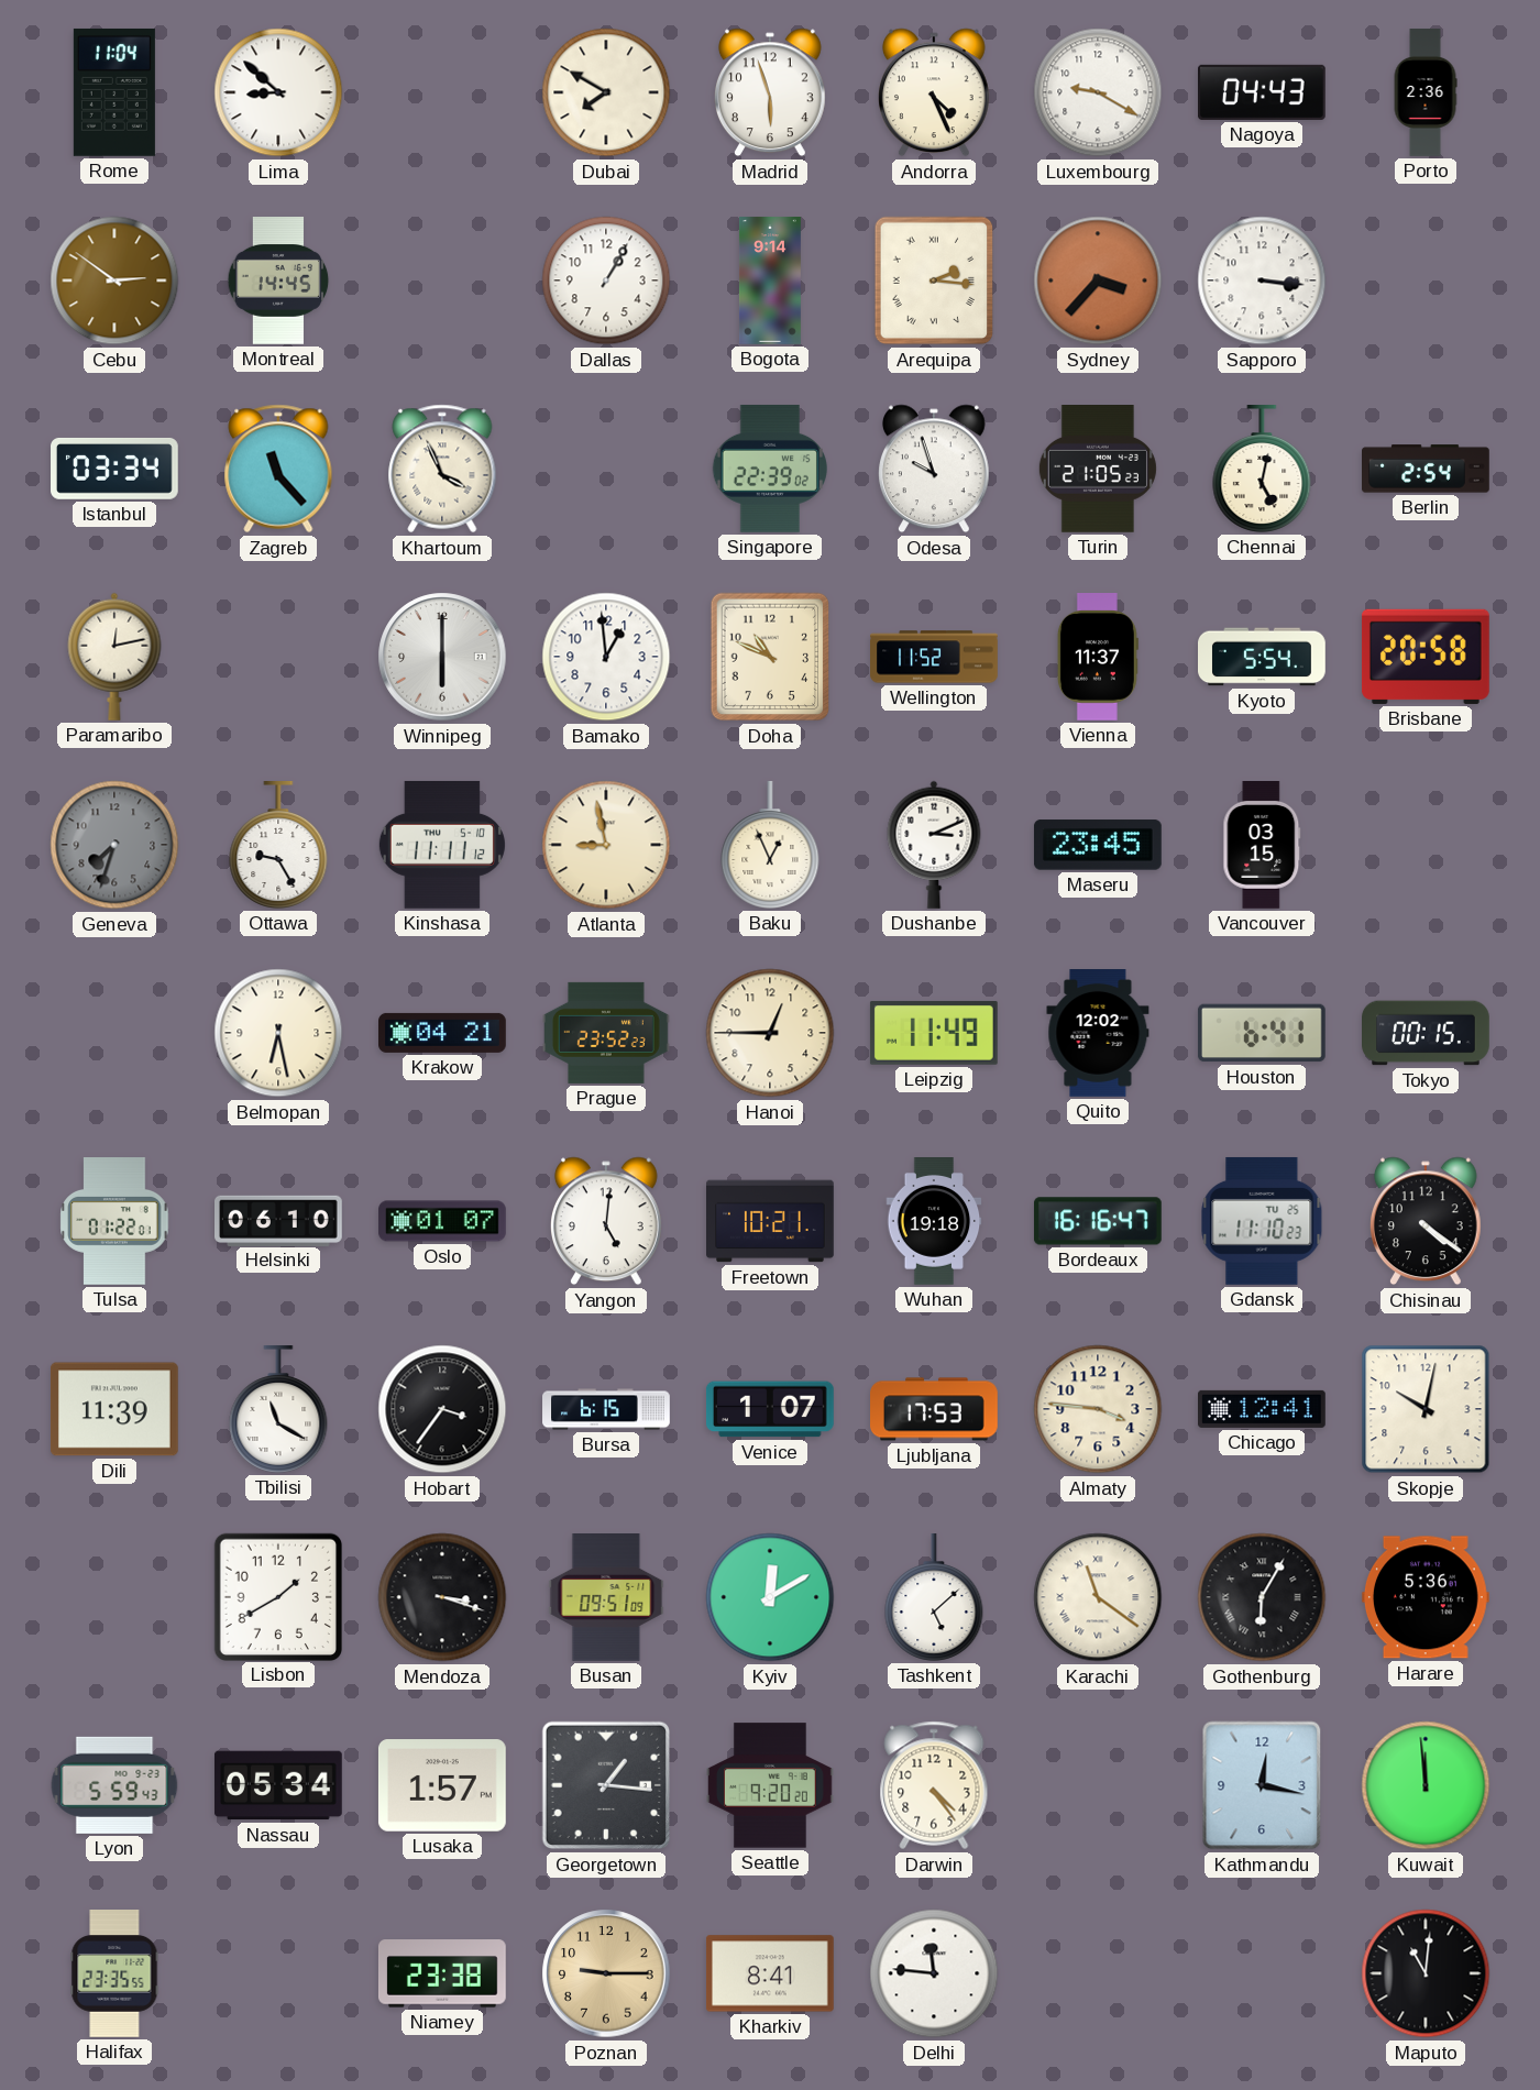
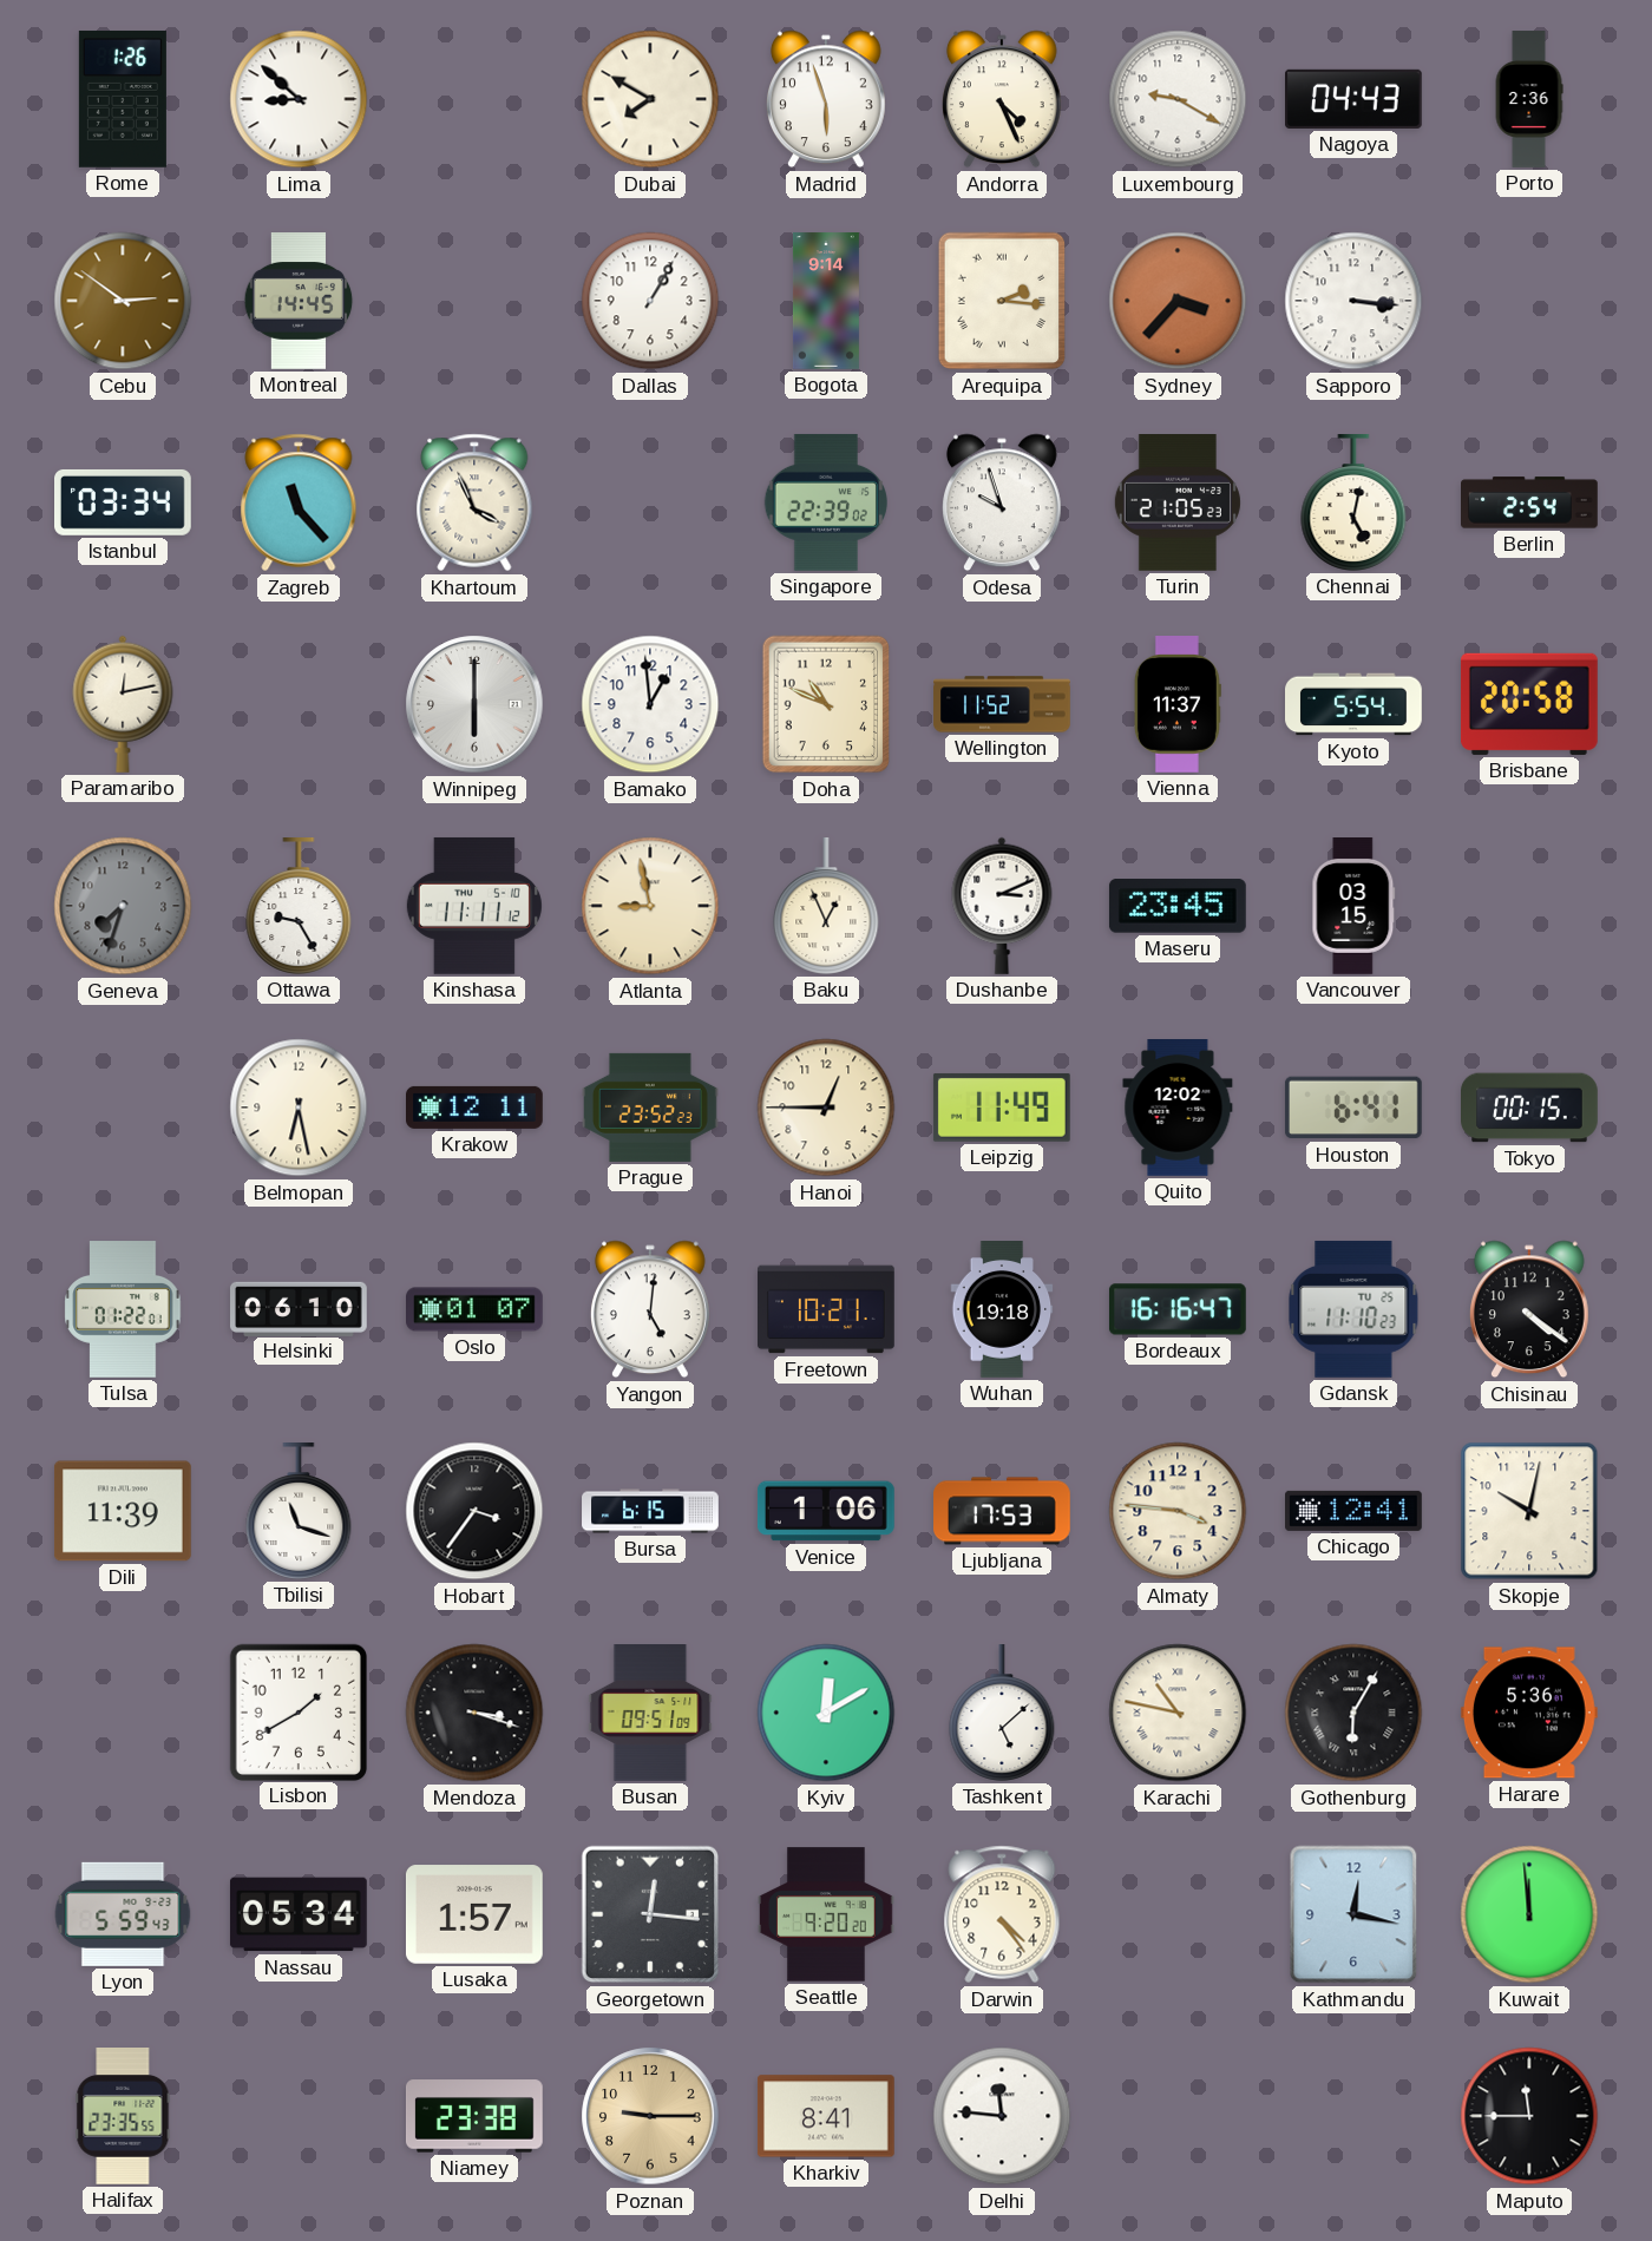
Rome: 11:04 -> 1:26 (123, 99)
Krakow: 04:21 -> 12:11 (476, 1108)
Tbilisi: 11:20 -> 11:18 (299, 1512)
Venice: 1:07 -> 1:06 (826, 1511)
Karachi: 11:21 -> 10:47 (1178, 1713)
Georgetown: 1:16 -> 12:16 (650, 1914)
Maputo: 11:01 -> 11:45 (1529, 2116)
